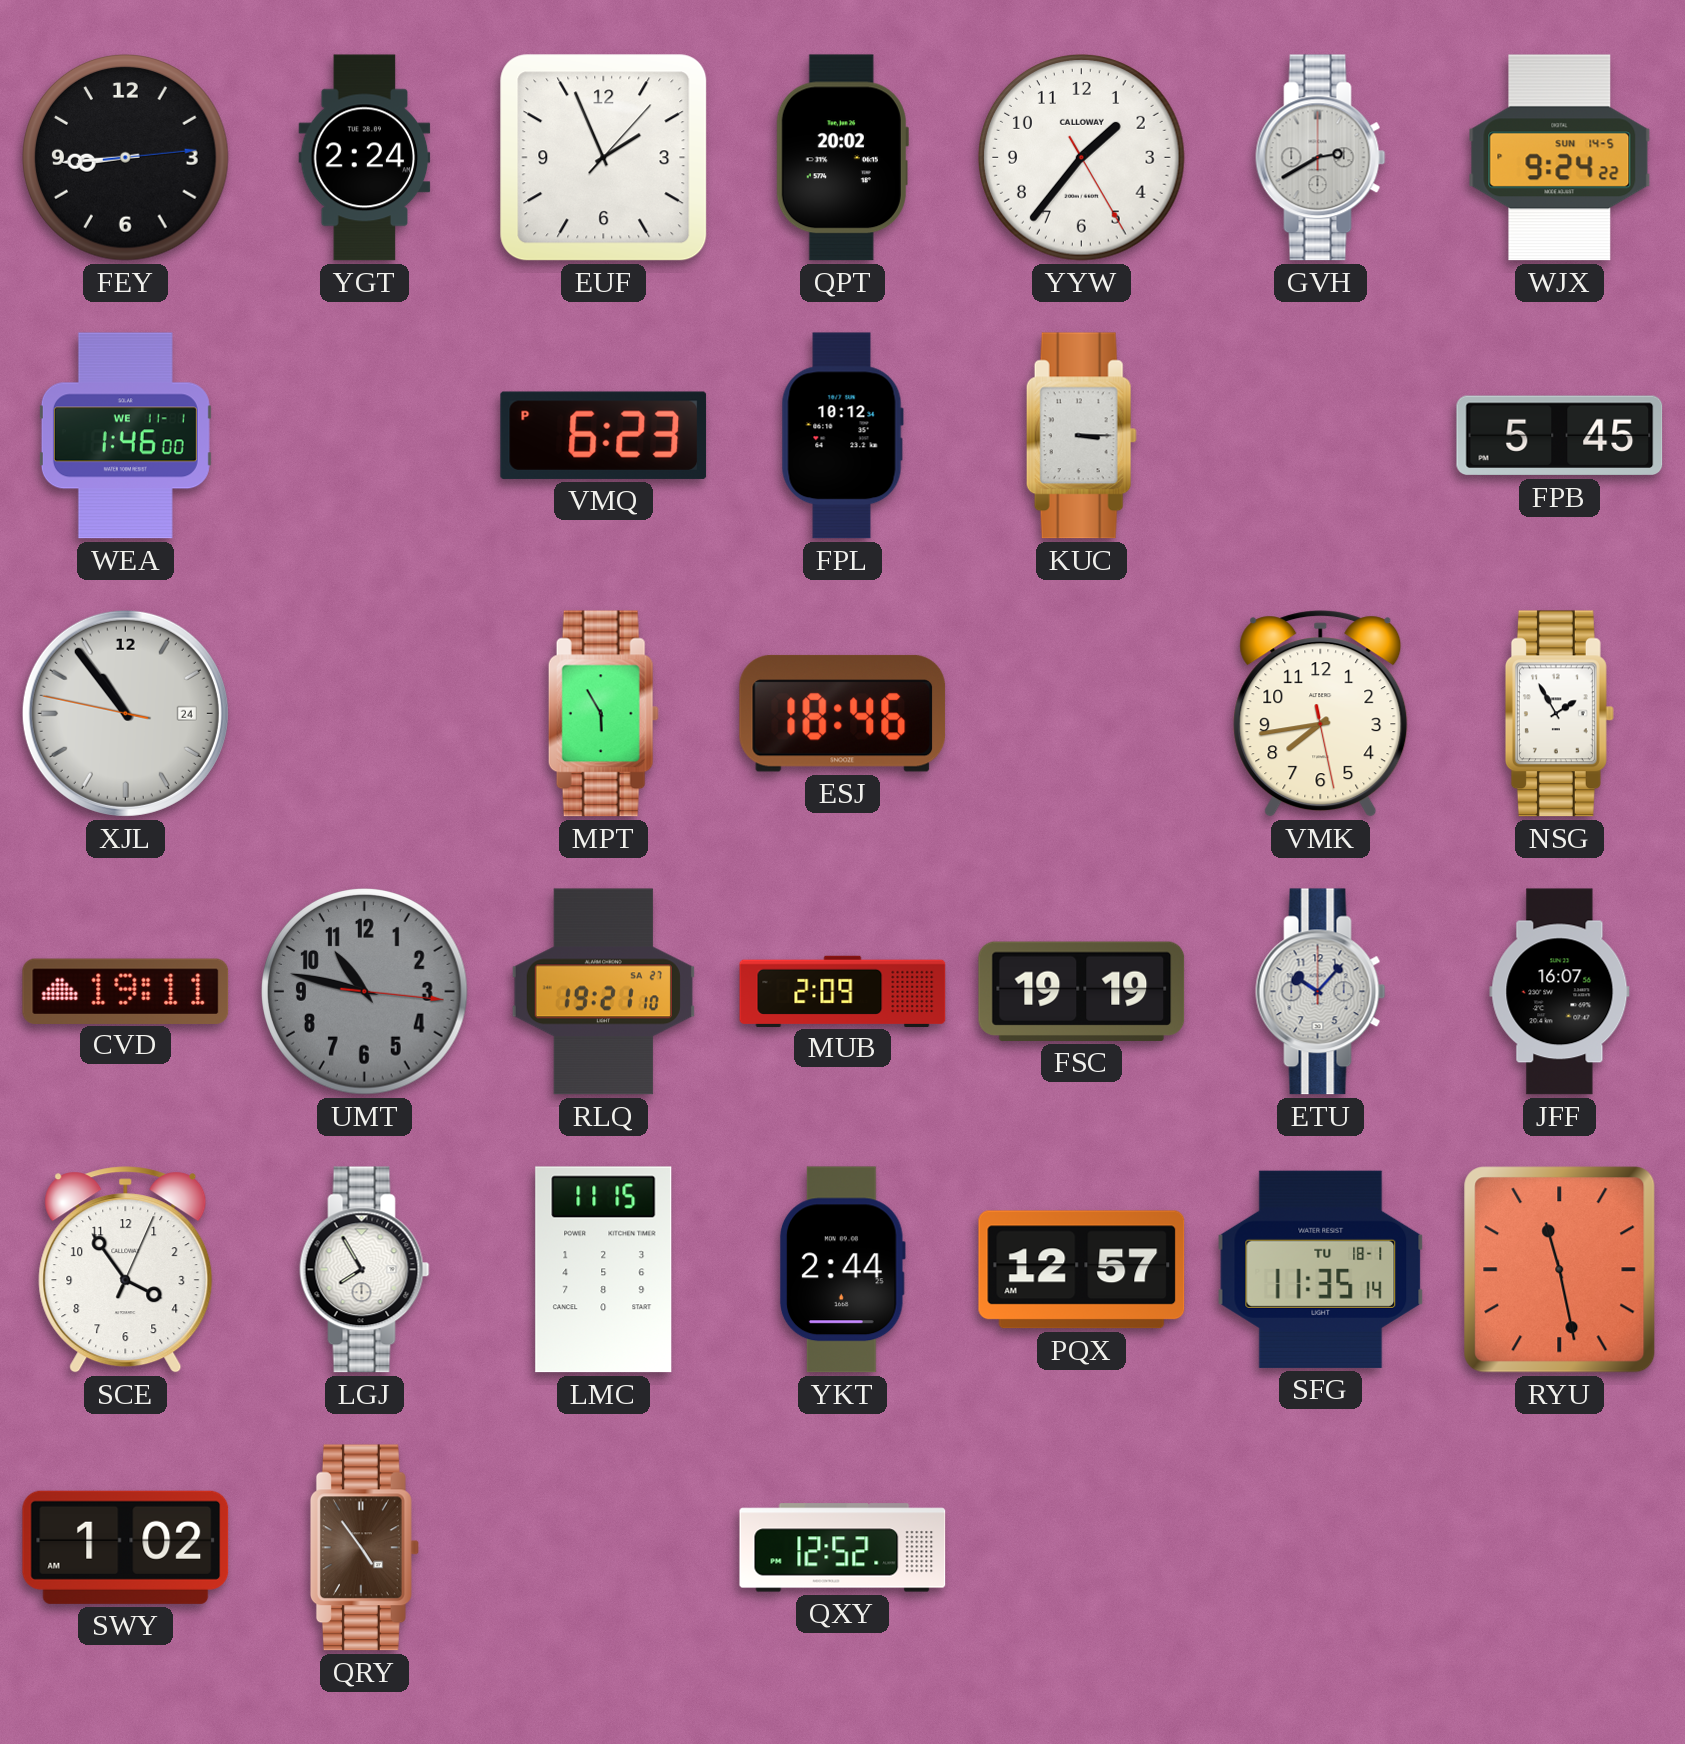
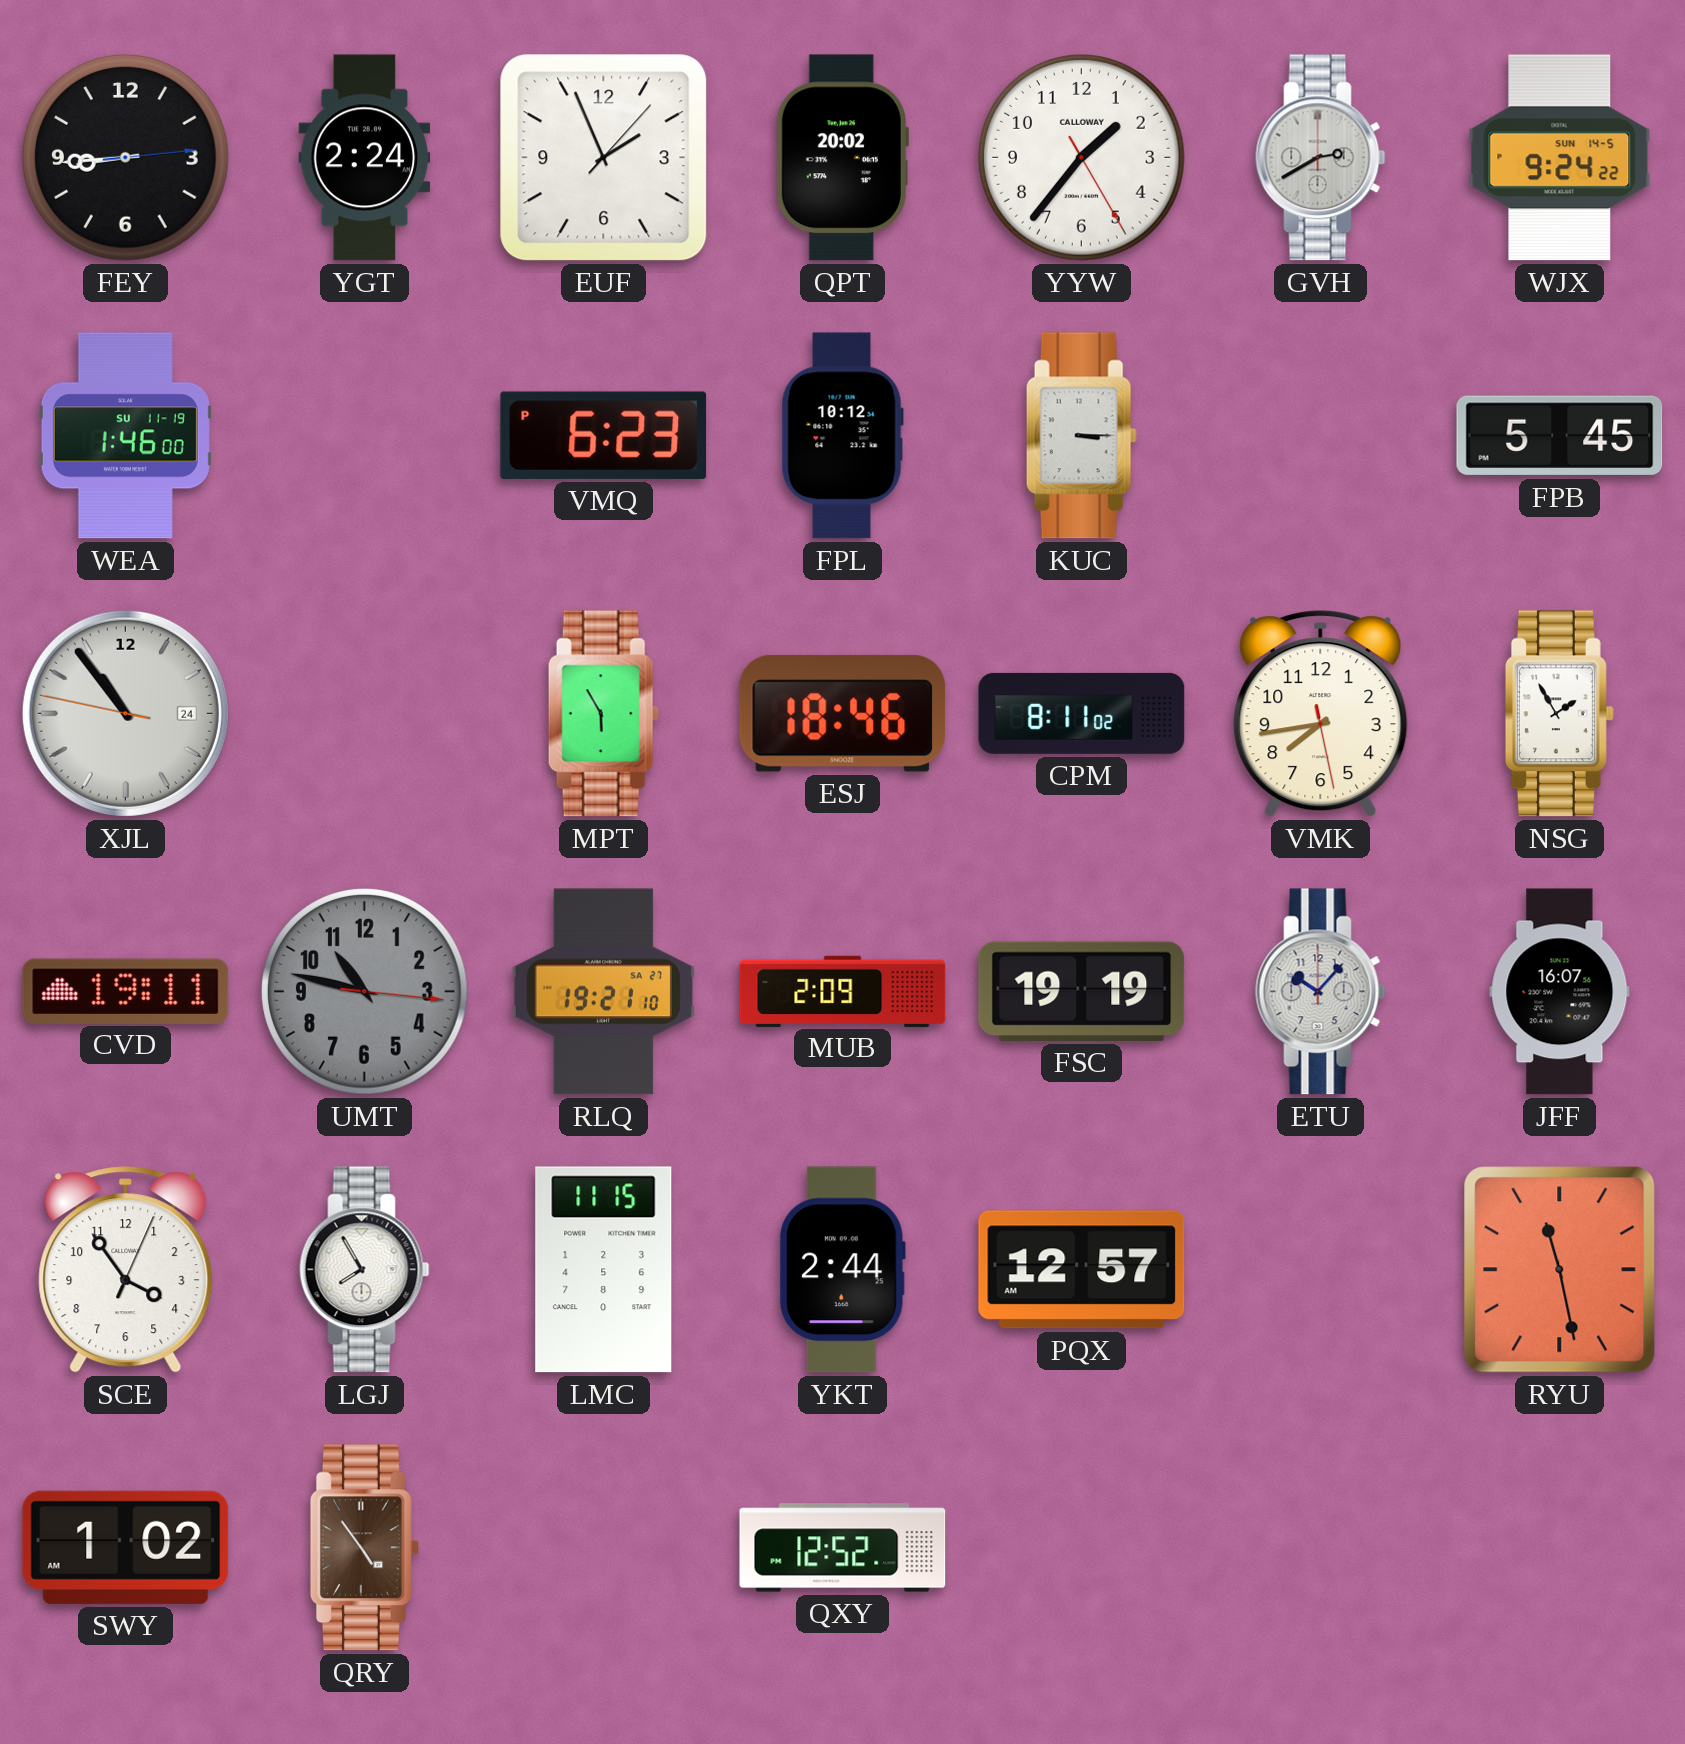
WEA date: WE 11-1 -> SU 11-19 (125, 436)
CPM: none -> 8:11 (1082, 713)
SFG: 11:35 -> none (1321, 1269)
